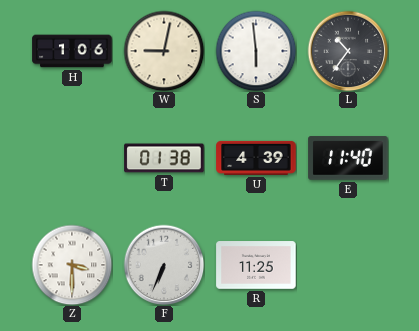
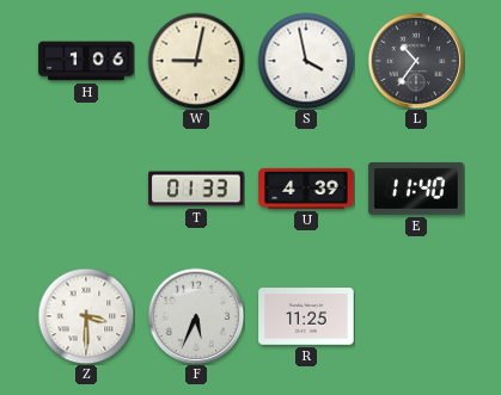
S: 5:59 -> 3:58 (306, 61)
T: 01:38 -> 01:33 (196, 189)
F: 6:34 -> 5:34 (196, 316)
